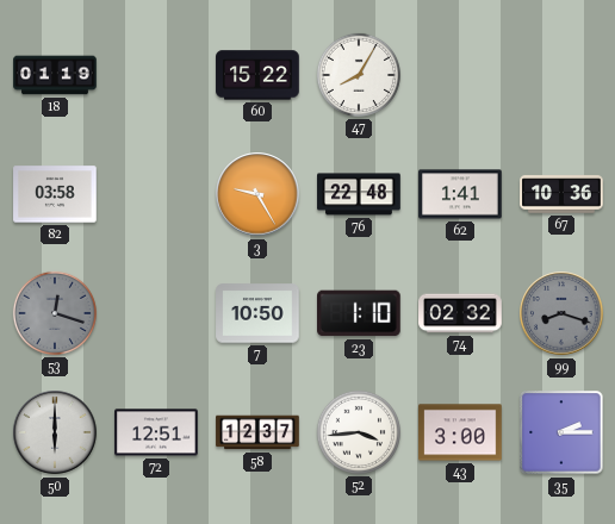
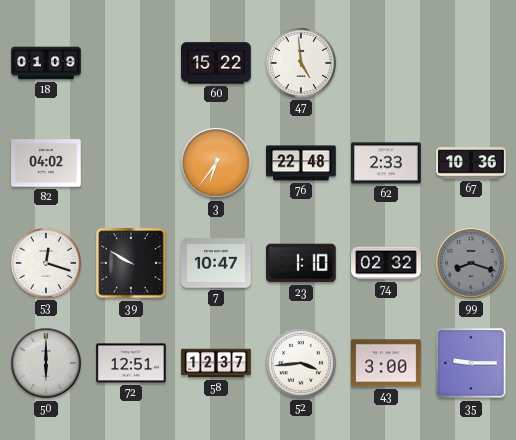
18: 01:19 -> 01:09 (46, 63)
47: 8:05 -> 4:59 (301, 63)
82: 03:58 -> 04:02 (46, 163)
3: 9:25 -> 6:36 (216, 163)
62: 1:41 -> 2:33 (386, 163)
53 dial: grey -> white (46, 263)
39: none -> 9:50 (131, 263)
7: 10:50 -> 10:47 (216, 263)
35: 2:15 -> 9:15 (471, 363)
